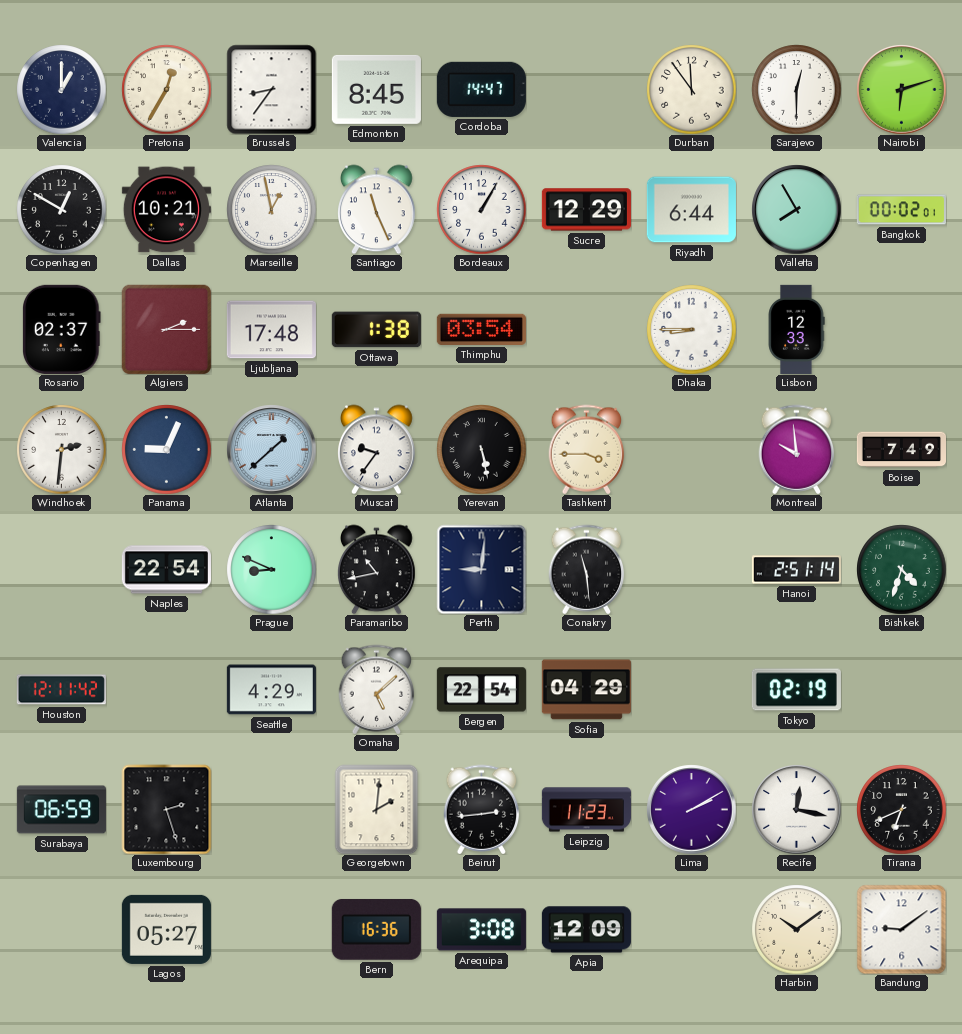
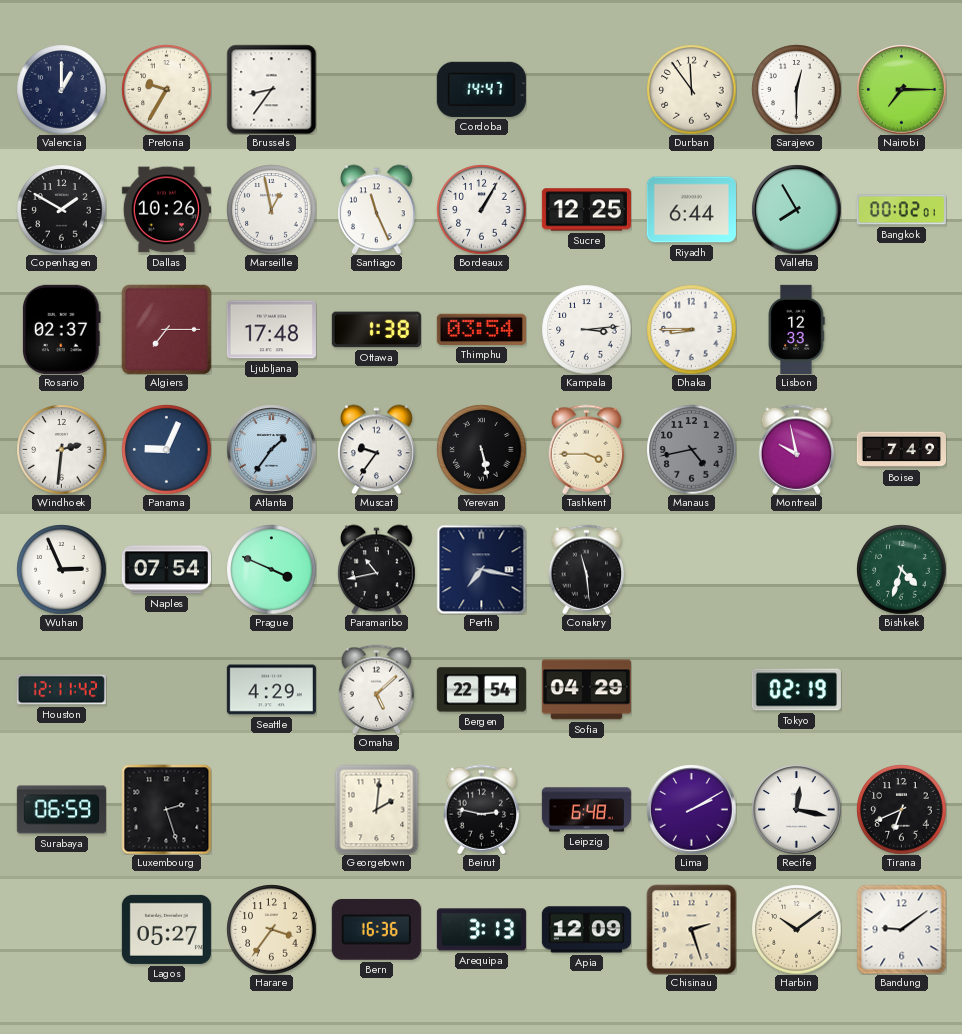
Pretoria: 12:35 -> 9:35 (166, 89)
Edmonton: 8:45 -> none (376, 89)
Nairobi: 6:12 -> 7:15 (901, 89)
Copenhagen: 12:50 -> 1:50 (61, 209)
Dallas: 10:21 -> 10:26 (166, 210)
Sucre: 12:29 -> 12:25 (586, 210)
Algiers: 2:15 -> 7:15 (166, 329)
Kampala: none -> 3:14 (586, 329)
Atlanta: 1:38 -> 1:36 (271, 449)
Manaus: none -> 4:43 (691, 449)
Montreal: 9:59 -> 9:58 (797, 449)
Wuhan: none -> 2:56 (61, 569)
Naples: 22:54 -> 07:54 (166, 570)
Prague: 8:49 -> 3:49 (271, 569)
Perth: 9:01 -> 7:17 (481, 569)
Hanoi: 2:51 -> none (796, 570)
Beirut: 2:44 -> 2:47 (482, 809)
Leipzig: 11:23 -> 6:48 (586, 810)
Harare: none -> 3:36 (271, 929)
Arequipa: 3:08 -> 3:13 (481, 930)
Chisinau: none -> 2:27 (691, 929)
